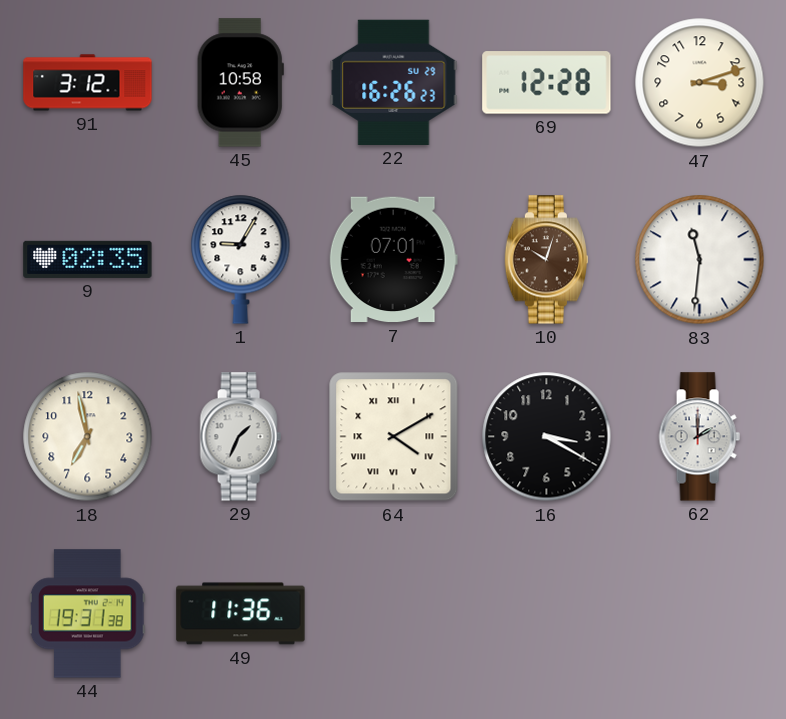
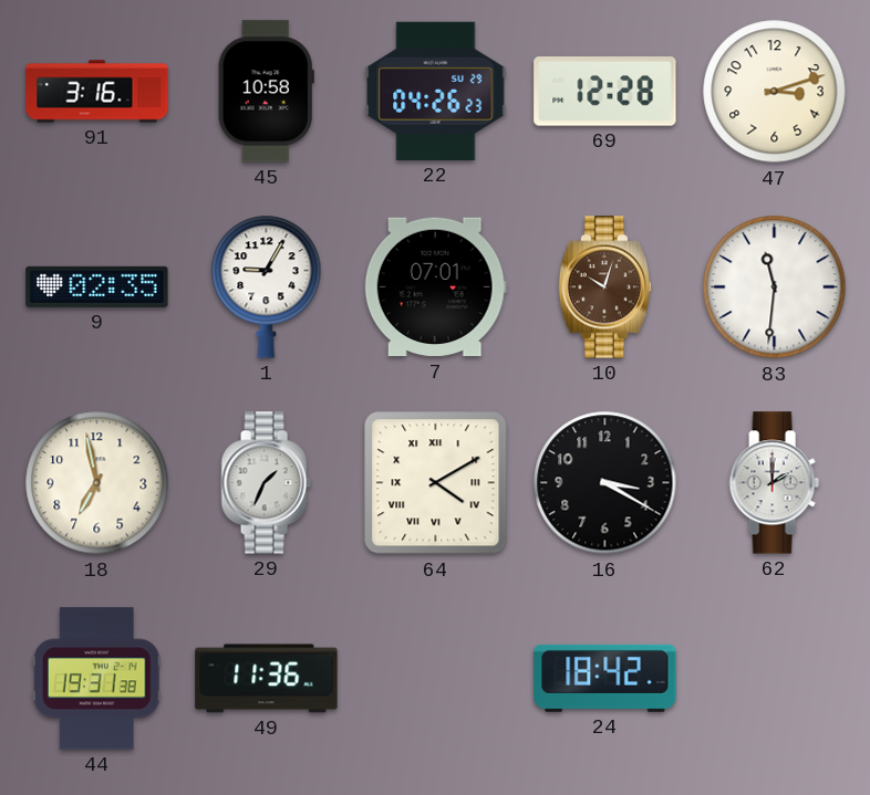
91: 3:12 -> 3:16 (97, 92)
22: 16:26 -> 04:26 (436, 91)
24: none -> 18:42 (605, 678)
